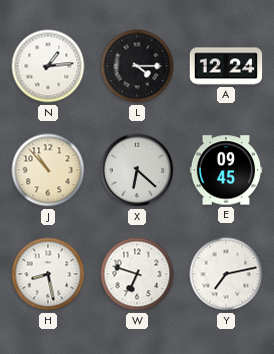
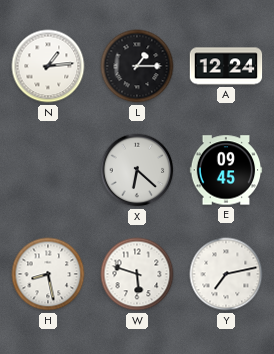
L: 4:15 -> 1:15 (137, 66)
J: 10:53 -> none (48, 170)
W: 6:48 -> 5:48 (137, 274)
